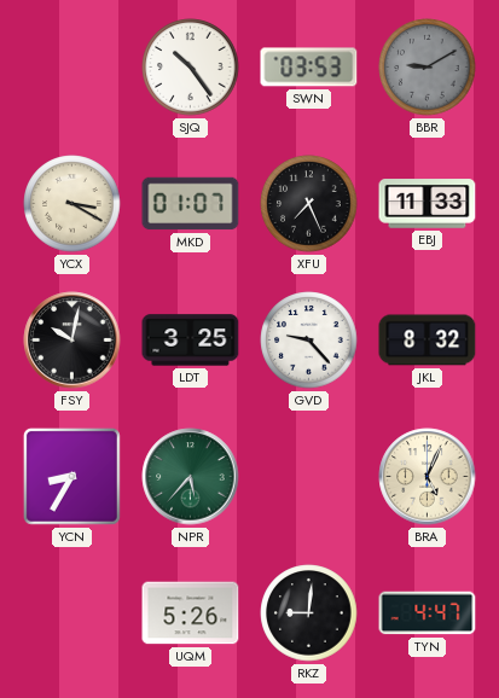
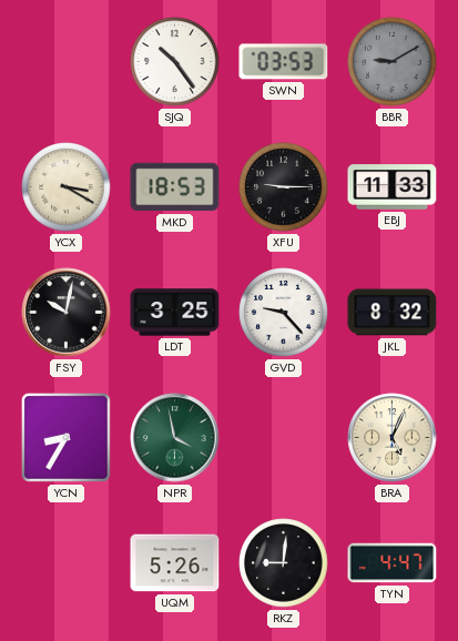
MKD: 01:07 -> 18:53 (175, 187)
XFU: 7:26 -> 9:15 (284, 187)
NPR: 5:37 -> 3:58 (175, 438)
